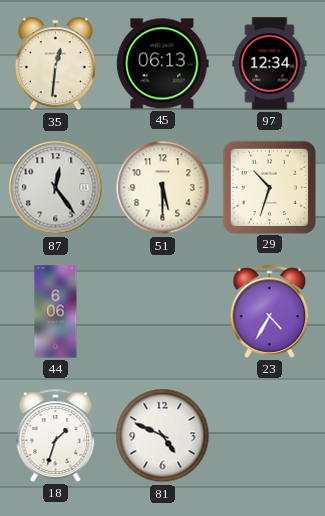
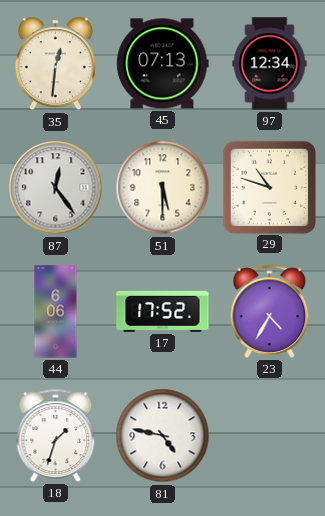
45: 06:13 -> 07:13 (163, 64)
29: 10:33 -> 10:48 (269, 187)
17: none -> 17:52 (163, 311)
81: 4:49 -> 4:47 (163, 436)
